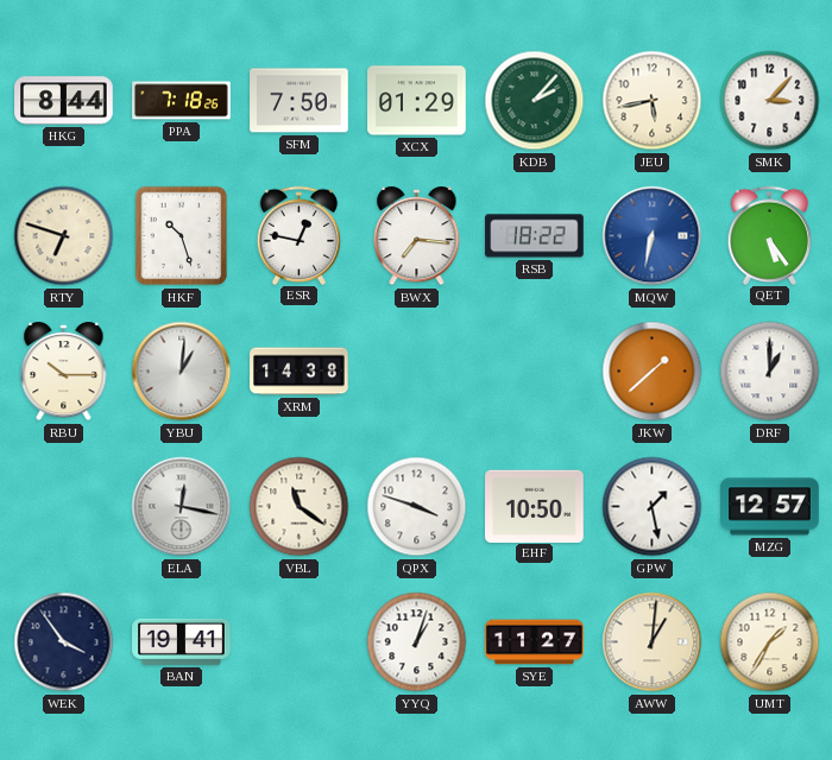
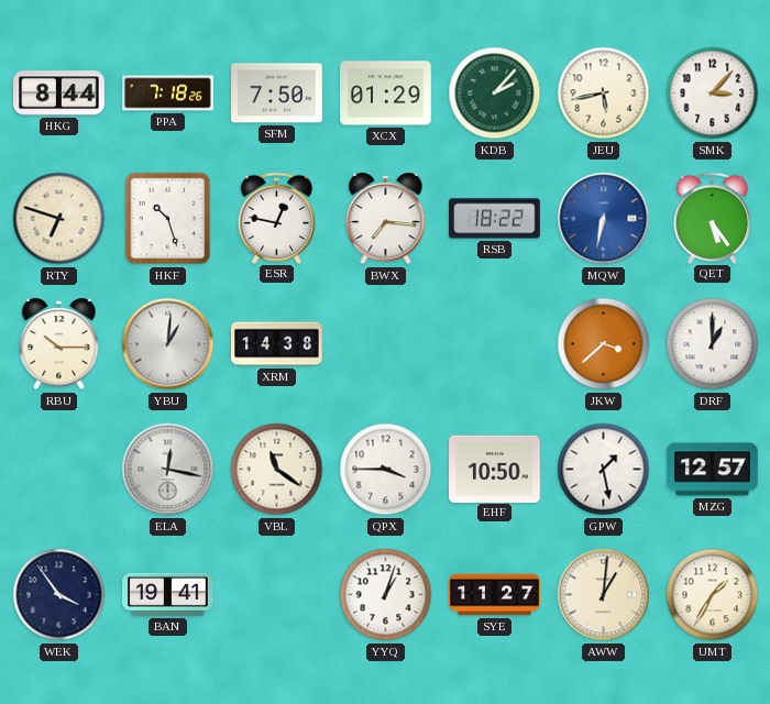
JKW: 1:38 -> 3:38 (604, 344)
QPX: 3:48 -> 3:45 (386, 470)
